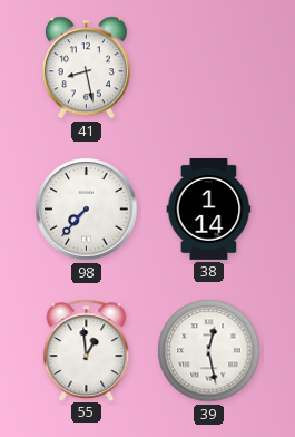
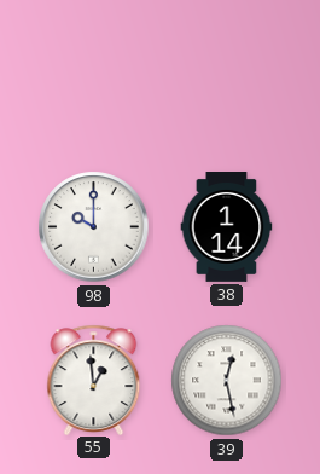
41: 8:28 -> none (86, 68)
98: 7:37 -> 10:00 (94, 227)
